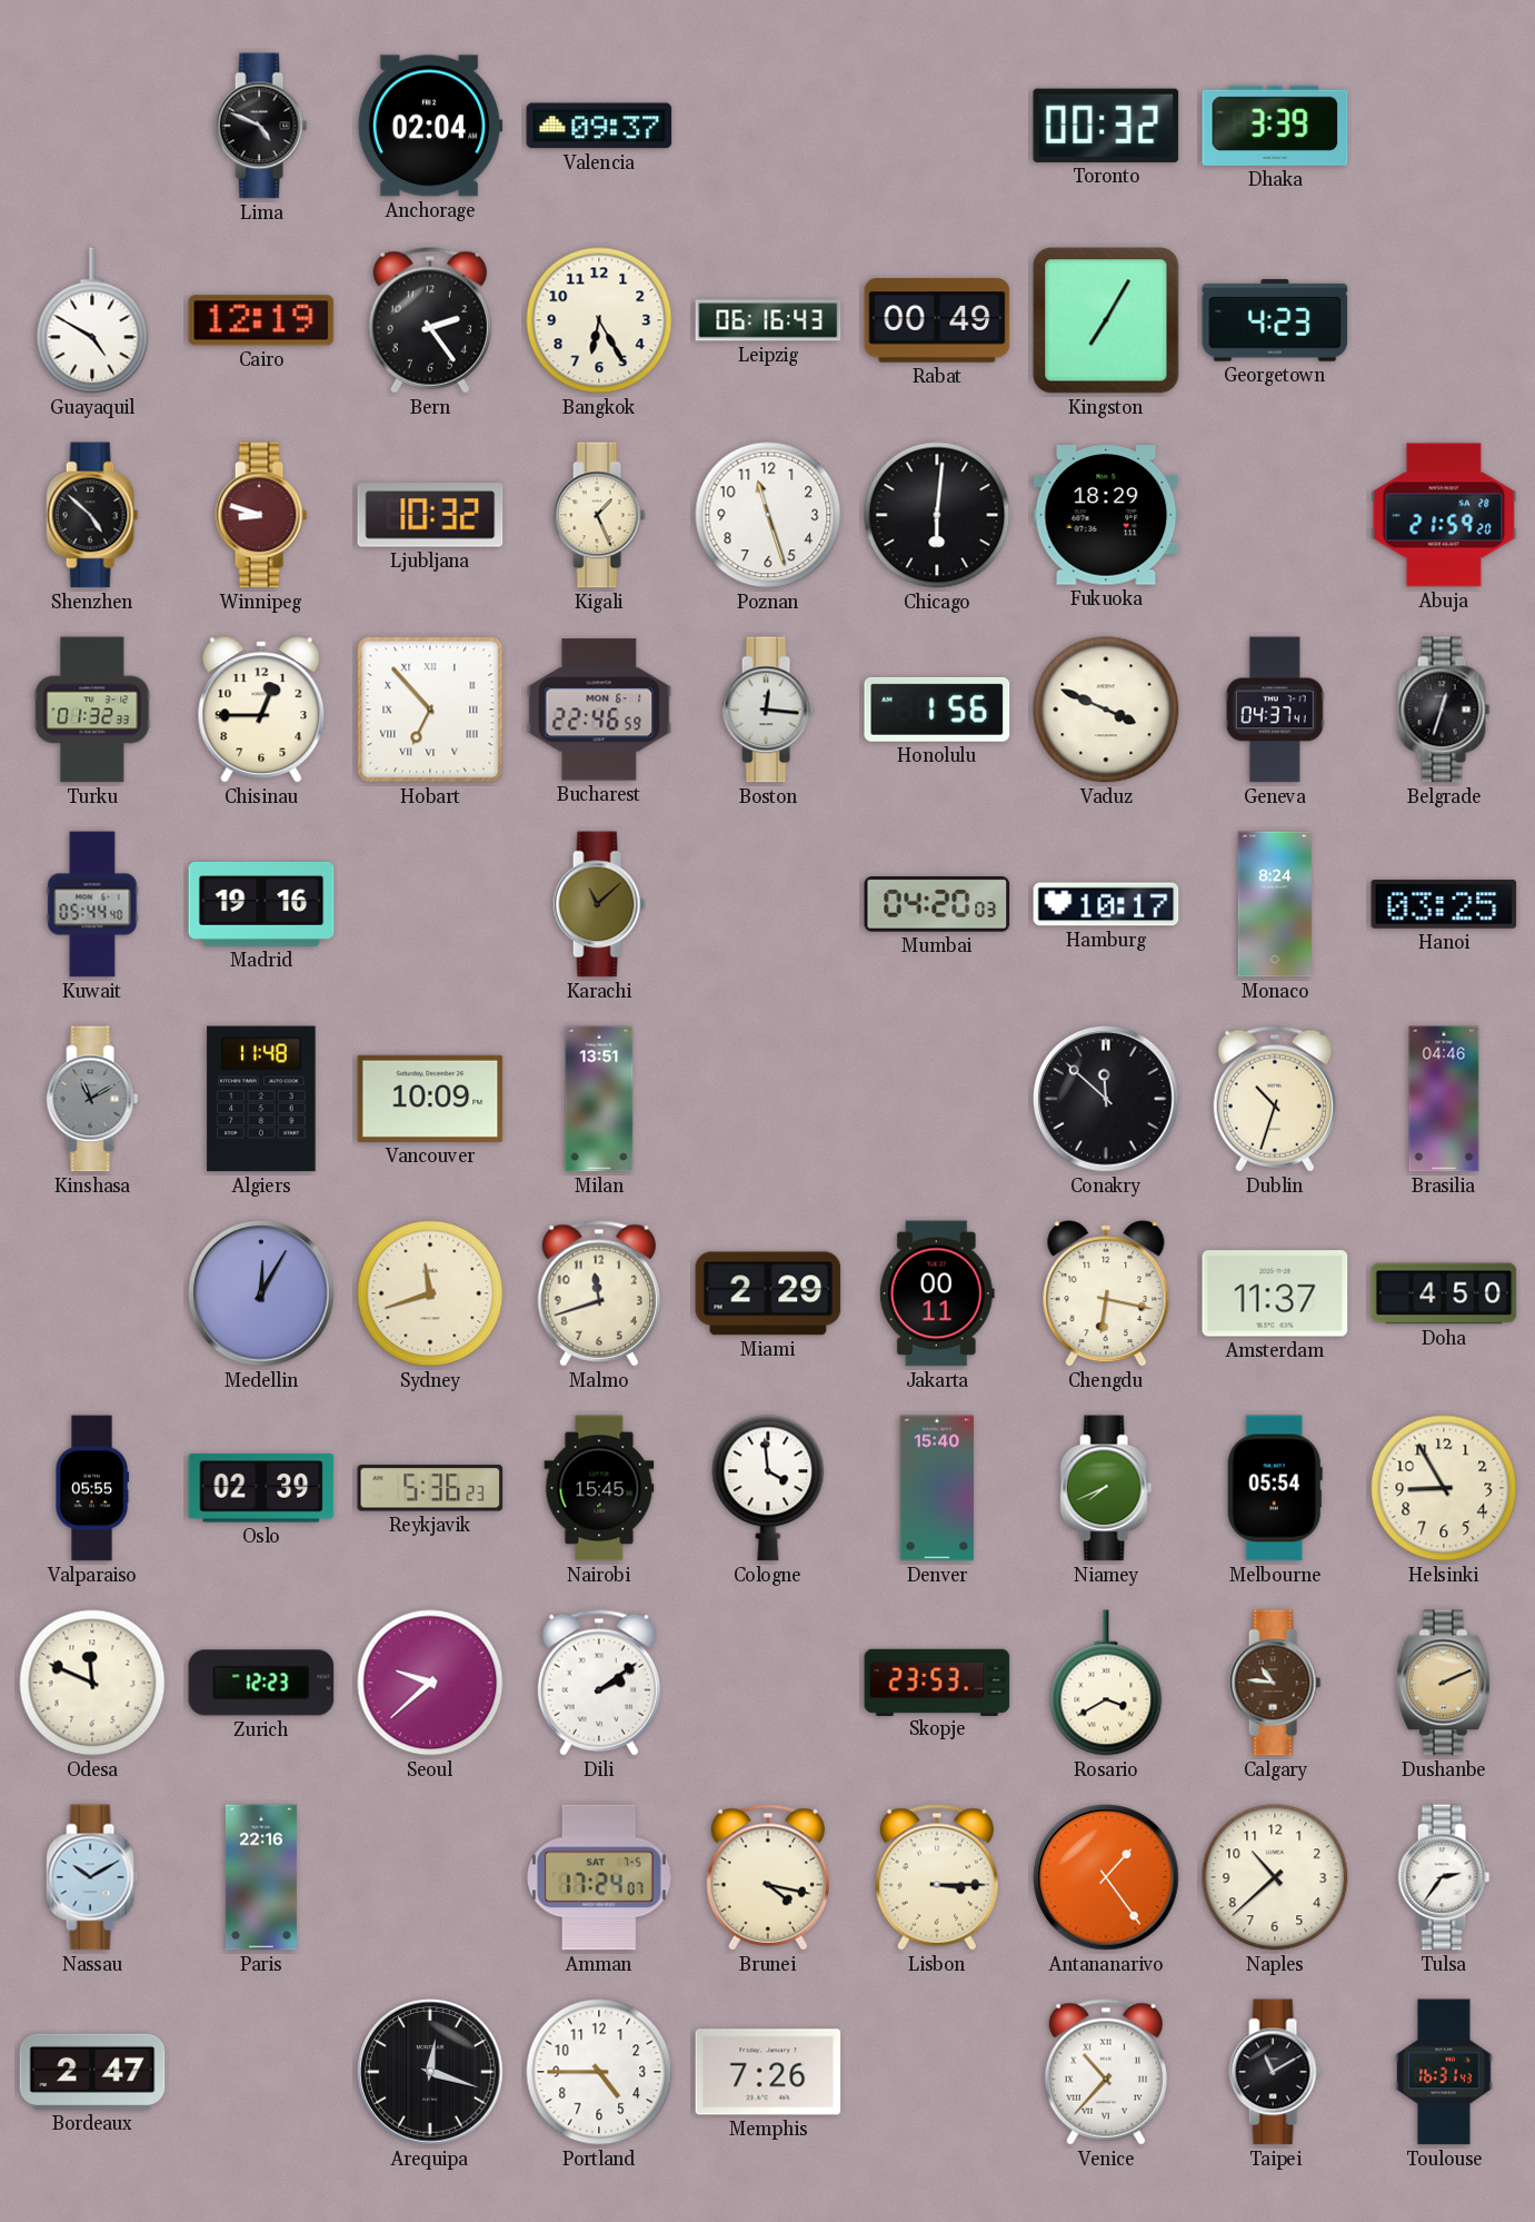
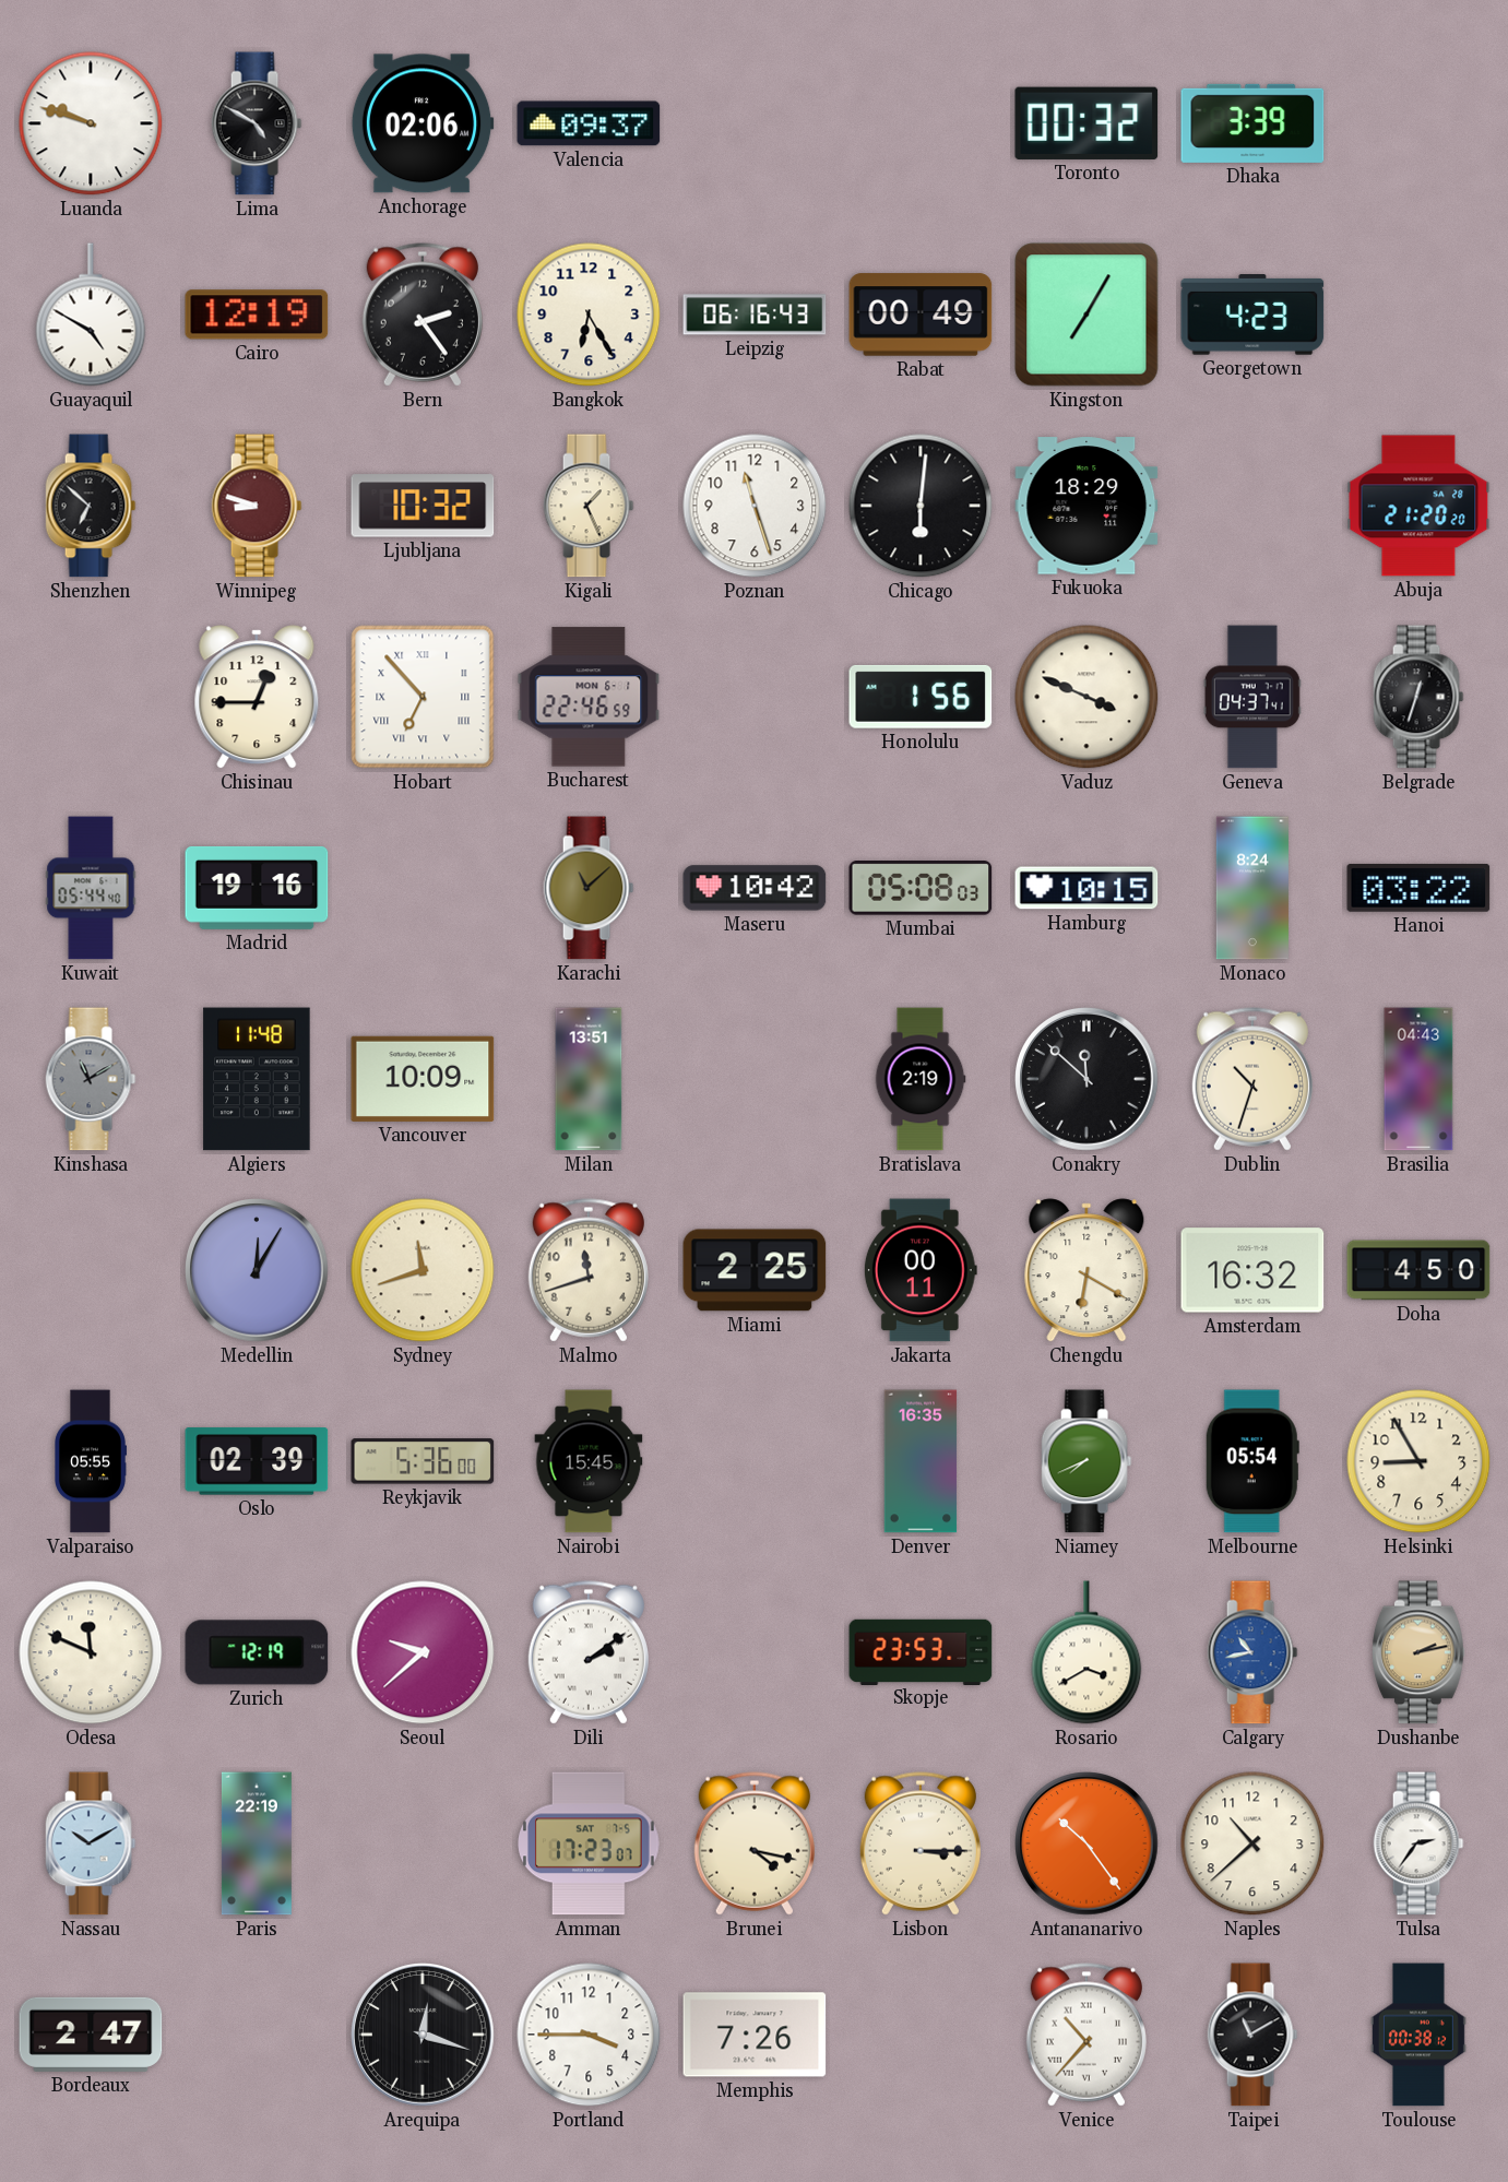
Luanda: none -> 9:48 (91, 123)
Lima: 4:49 -> 4:50 (257, 123)
Anchorage: 02:04 -> 02:06 (423, 123)
Shenzhen: 4:52 -> 6:52 (91, 506)
Abuja: 21:59 -> 21:20 (1418, 506)
Turku: 01:32 -> none (92, 710)
Boston: 12:16 -> none (768, 710)
Maseru: none -> 10:42 (755, 888)
Mumbai: 04:20 -> 05:08 (921, 888)
Hamburg: 10:17 -> 10:15 (1087, 888)
Hanoi: 03:25 -> 03:22 (1418, 888)
Bratislava: none -> 2:19 (921, 1079)
Brasilia: 04:46 -> 04:43 (1418, 1079)
Miami: 2:29 -> 2:25 (755, 1270)
Chengdu: 6:17 -> 6:20 (1087, 1270)
Amsterdam: 11:37 -> 16:32 (1252, 1270)
Reykjavik: 5:36:23 -> 5:36:00 (423, 1461)
Cologne: 3:59 -> none (768, 1488)
Denver: 15:40 -> 16:35 (921, 1461)
Zurich: 12:23 -> 12:19 (257, 1652)
Calgary: 10:46 -> 10:43 (1252, 1652)
Calgary dial: brown -> blue (1252, 1652)
Dushanbe: 2:11 -> 2:13 (1420, 1652)
Paris: 22:16 -> 22:19 (257, 1843)
Amman: 17:24 -> 17:23 (590, 1843)
Antananarivo: 1:24 -> 10:24 (1087, 1843)
Portland: 4:45 -> 3:45 (589, 2035)
Toulouse: 16:31 -> 00:38 (1418, 2035)
